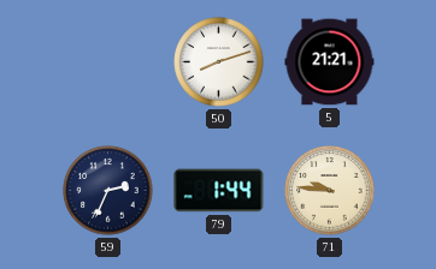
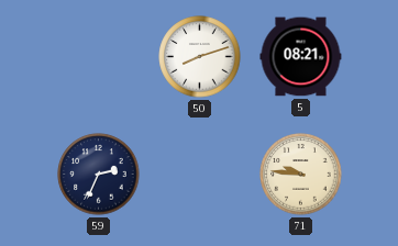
5: 21:21 -> 08:21 (301, 57)
79: 1:44 -> none (219, 191)
